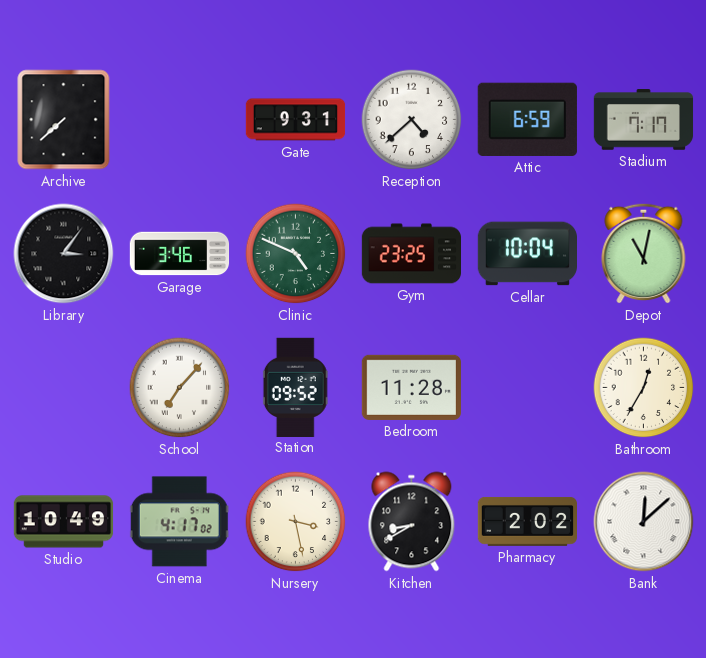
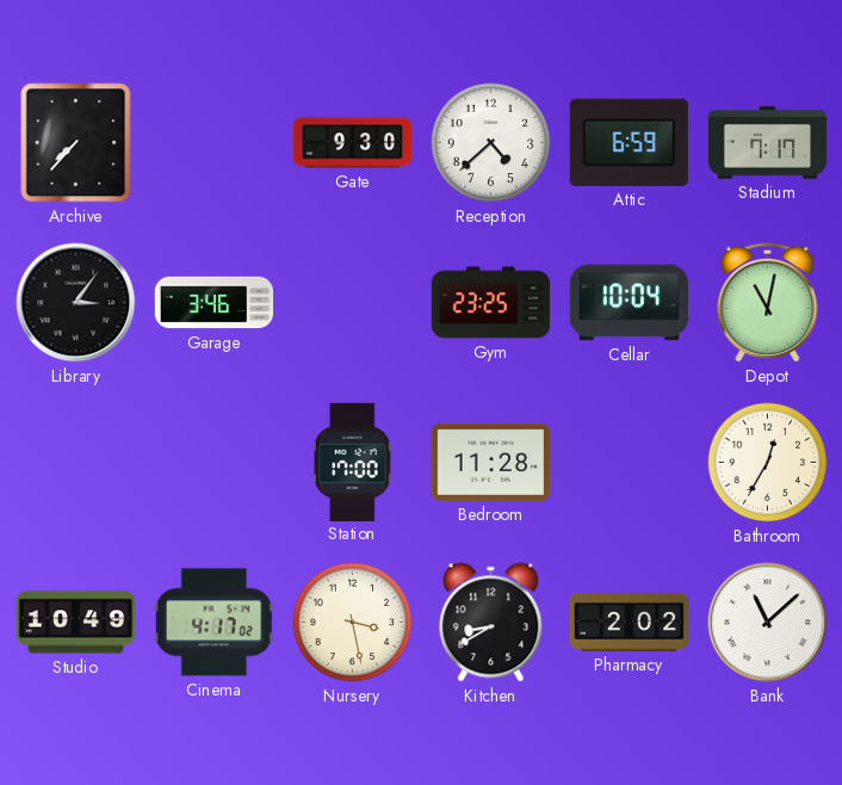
Archive: 7:38 -> 7:37 (76, 143)
Gate: 9:31 -> 9:30 (353, 143)
Clinic: 4:49 -> none (296, 254)
School: 7:07 -> none (180, 388)
Station: 09:52 -> 17:00 (352, 462)
Bank: 12:08 -> 11:08 (768, 623)
